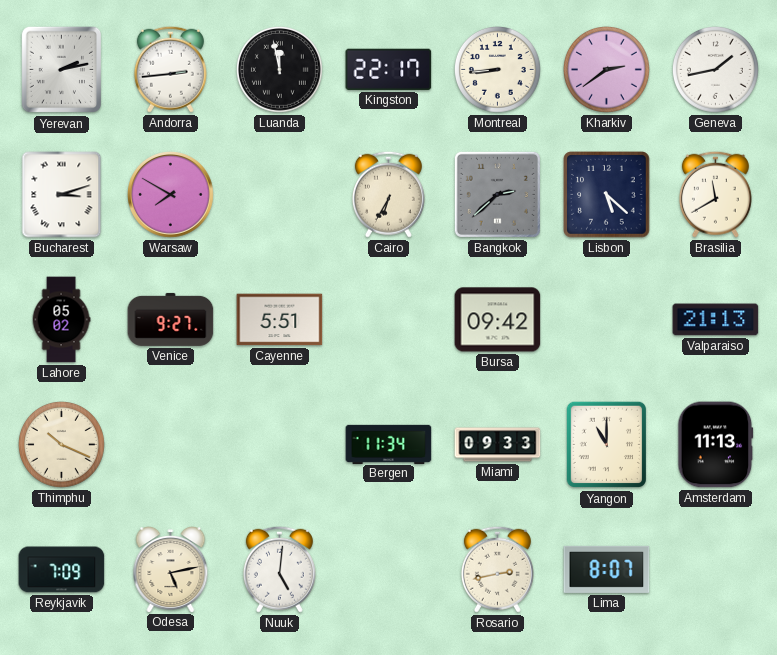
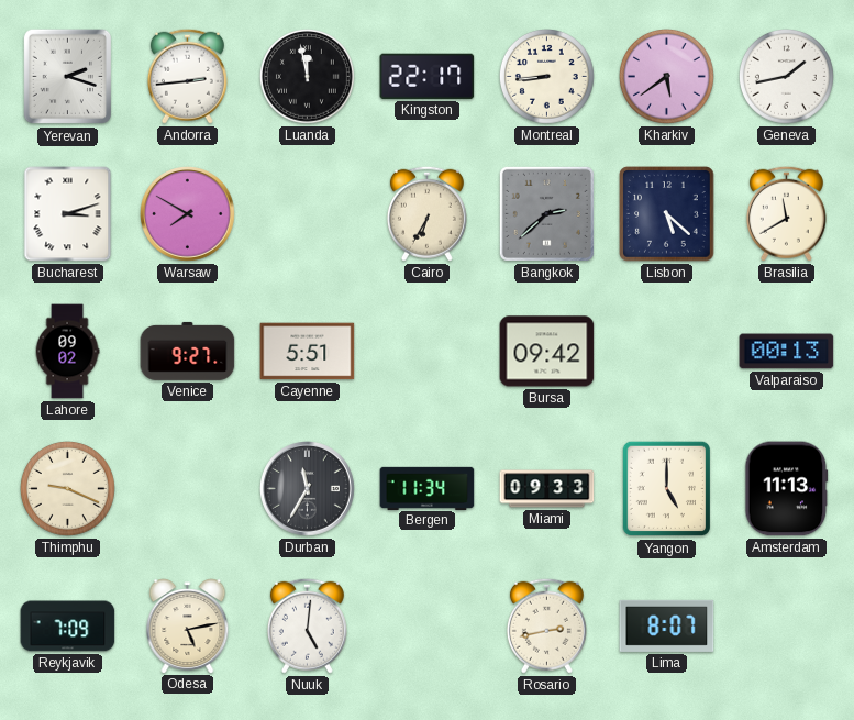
Yerevan: 2:13 -> 2:18 (68, 77)
Kharkiv: 2:39 -> 5:39 (666, 76)
Lahore: 05:02 -> 09:02 (67, 352)
Valparaiso: 21:13 -> 00:13 (787, 352)
Thimphu: 10:19 -> 9:19 (67, 488)
Durban: none -> 11:35 (308, 489)
Yangon: 11:00 -> 5:00 (666, 489)
